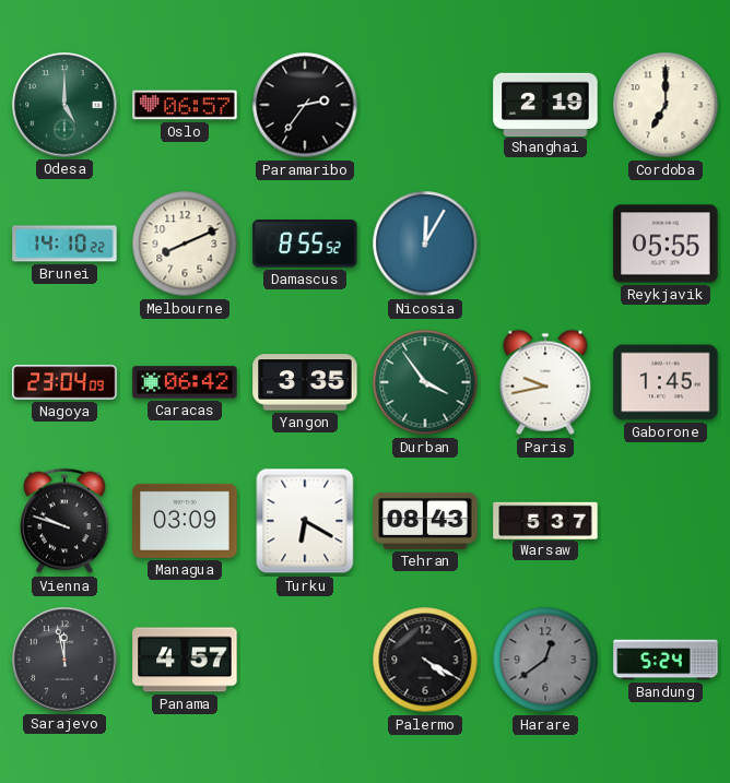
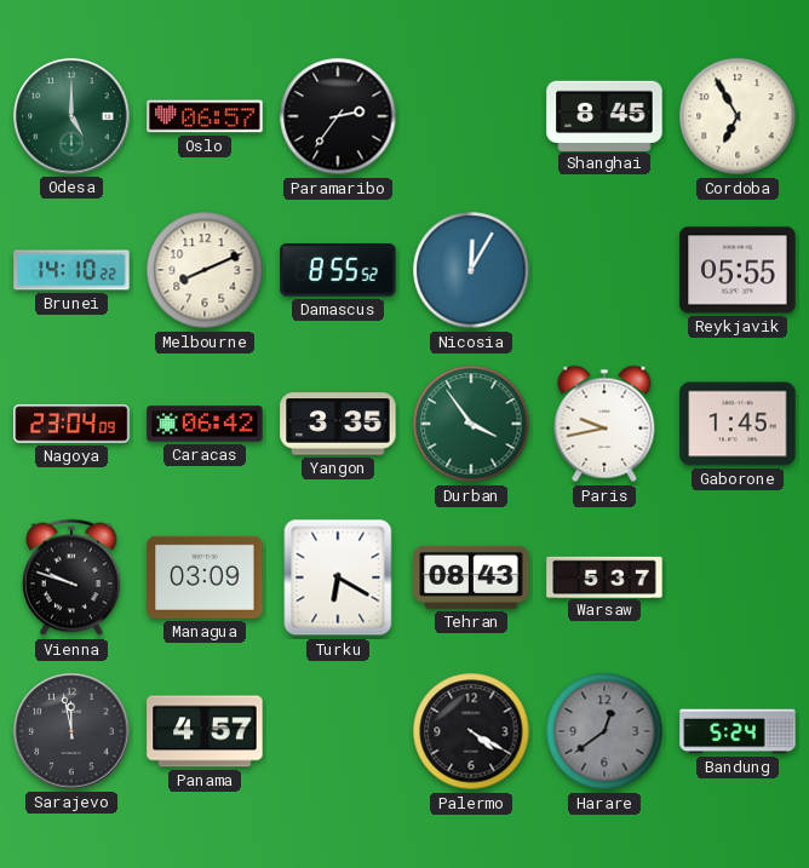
Shanghai: 2:19 -> 8:45 (604, 115)
Cordoba: 7:00 -> 6:55 (738, 116)
